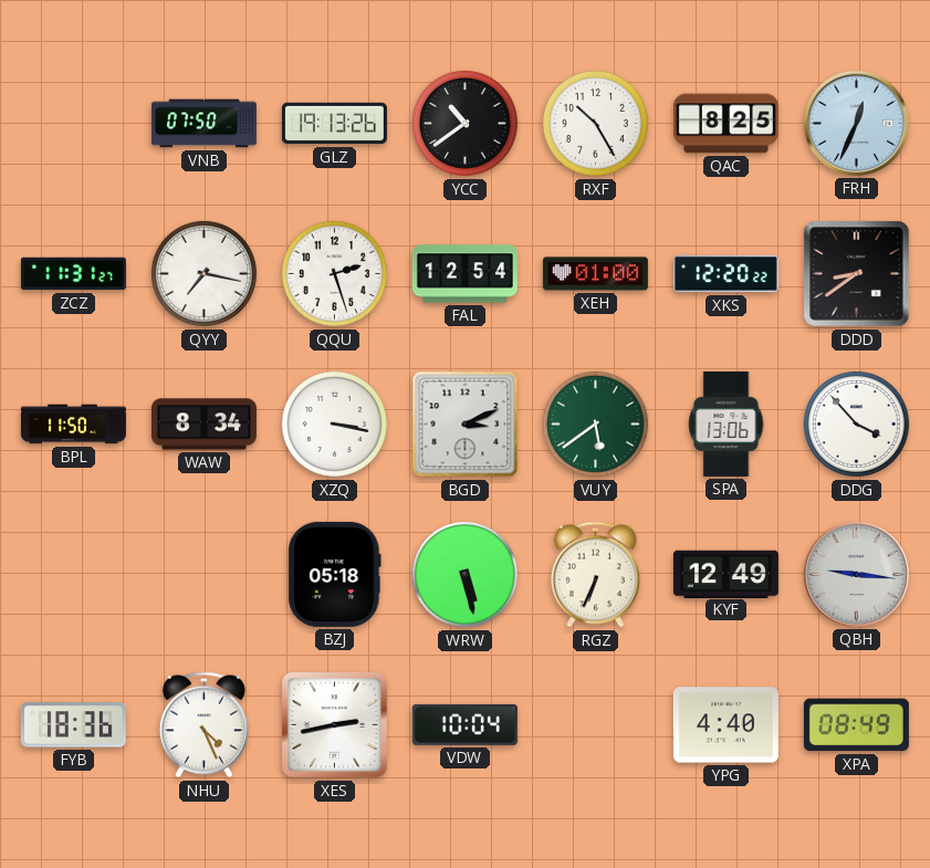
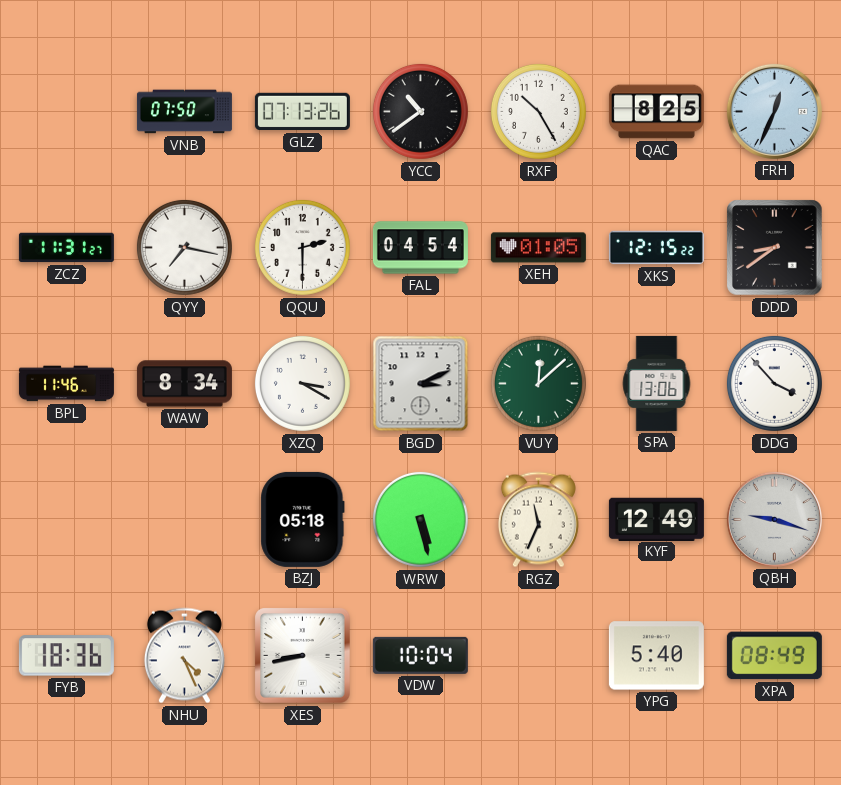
GLZ: 19:13 -> 07:13 (302, 112)
QQU: 2:27 -> 2:30 (302, 247)
FAL: 12:54 -> 04:54 (420, 248)
XEH: 01:00 -> 01:05 (538, 248)
XKS: 12:20 -> 12:15 (656, 248)
BPL: 11:50 -> 11:46 (66, 384)
XZQ: 3:17 -> 3:20 (302, 383)
VUY: 5:39 -> 12:08 (538, 383)
RGZ: 6:34 -> 11:34 (538, 520)
QBH: 9:16 -> 9:18 (774, 519)
XES: 2:43 -> 8:43 (303, 656)
YPG: 4:40 -> 5:40 (656, 656)
